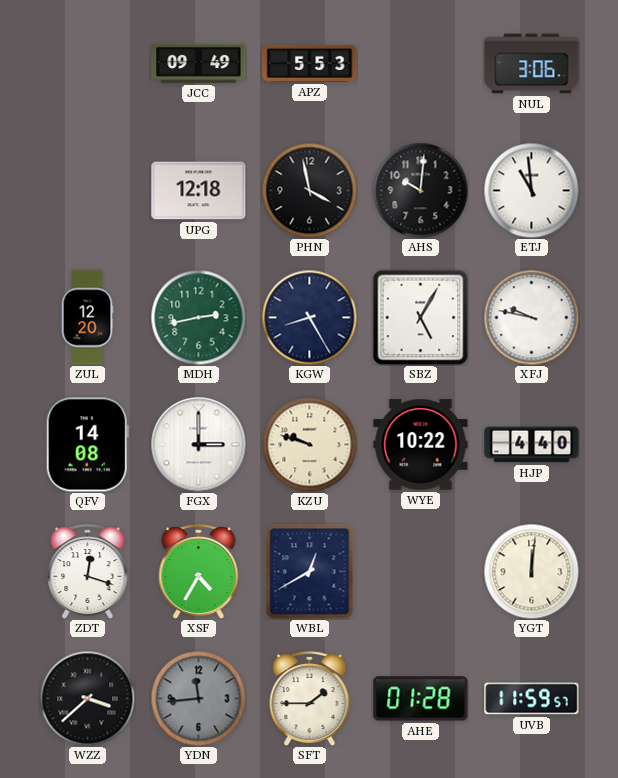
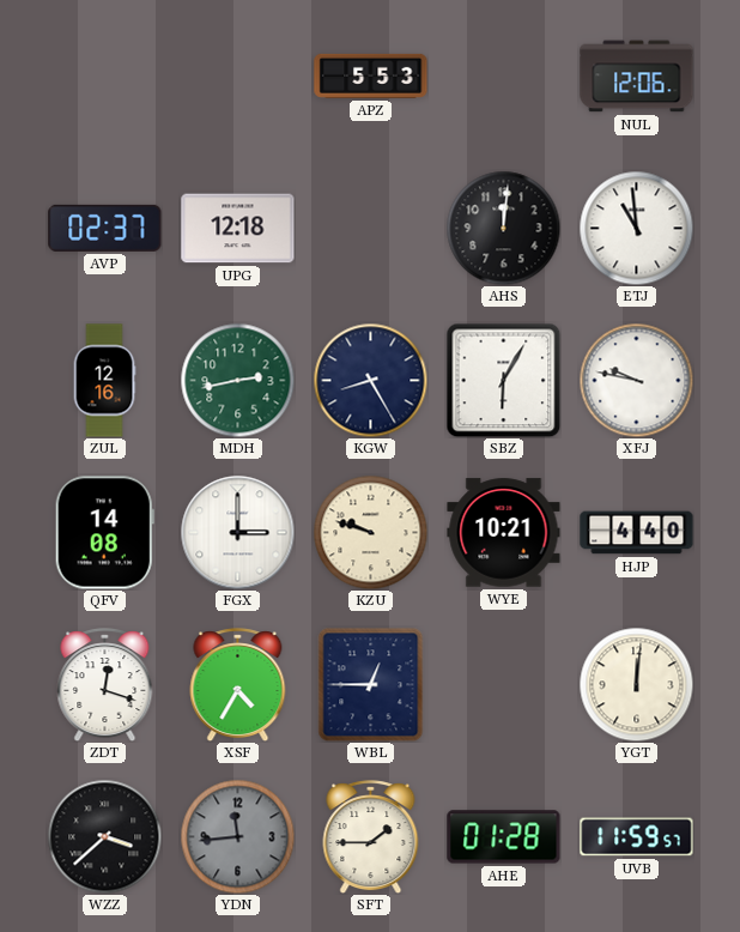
JCC: 09:49 -> none (199, 63)
NUL: 3:06 -> 12:06 (637, 77)
AVP: none -> 02:37 (105, 228)
PHN: 3:58 -> none (309, 190)
AHS: 10:01 -> 12:01 (503, 228)
ZUL: 12:20 -> 12:16 (104, 381)
SBZ: 5:05 -> 6:05 (503, 380)
WYE: 10:22 -> 10:21 (504, 533)
WBL: 12:40 -> 12:45 (371, 684)
